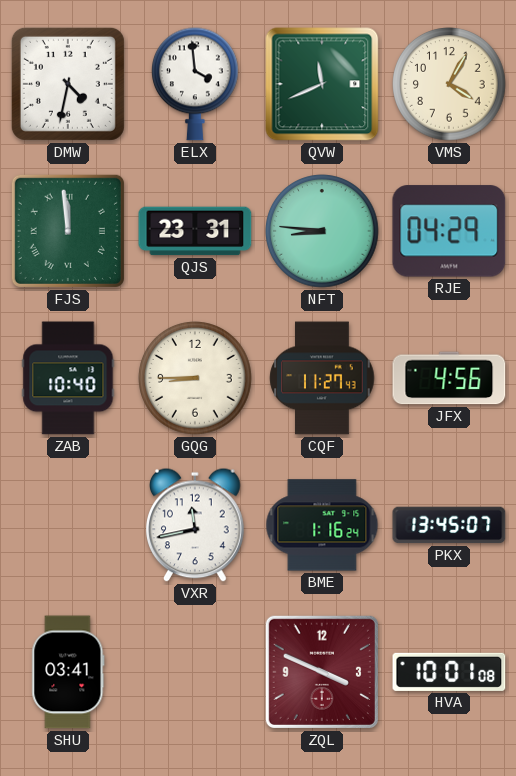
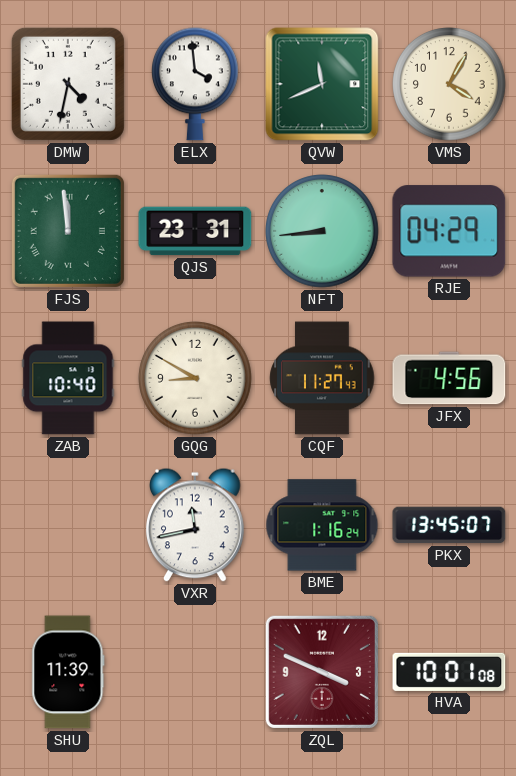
NFT: 8:46 -> 8:44 (322, 231)
GQG: 8:45 -> 8:50 (195, 378)
SHU: 03:41 -> 11:39 (68, 672)
